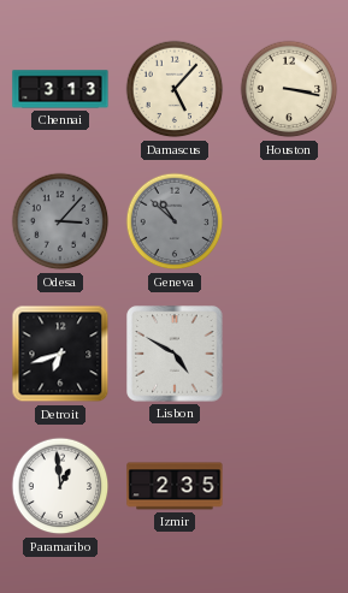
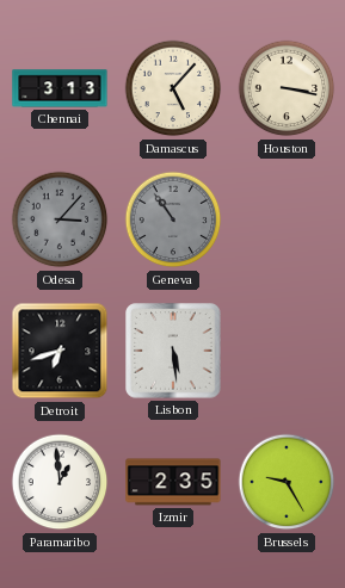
Geneva: 10:52 -> 10:54 (173, 219)
Lisbon: 4:50 -> 5:29 (173, 351)
Brussels: none -> 9:25 (287, 482)
